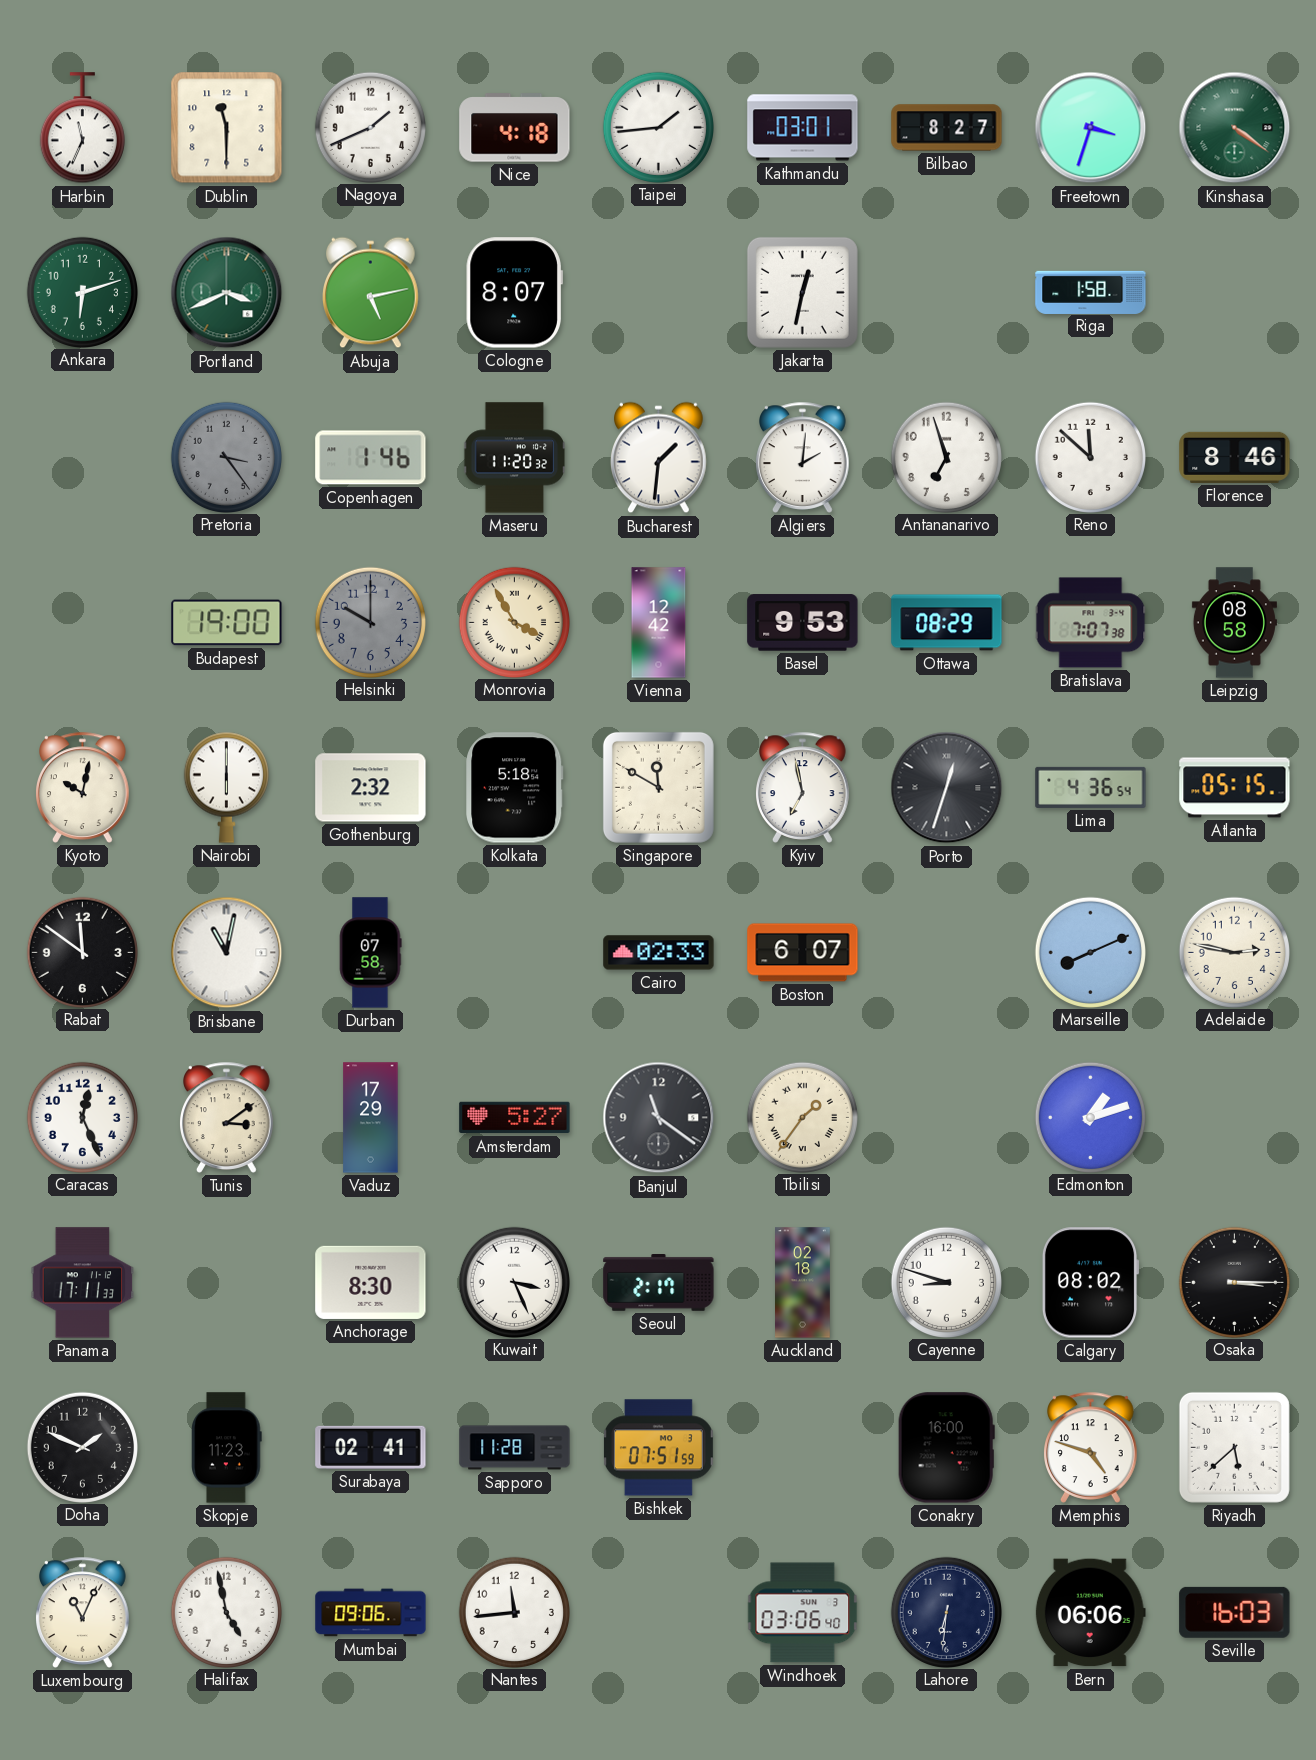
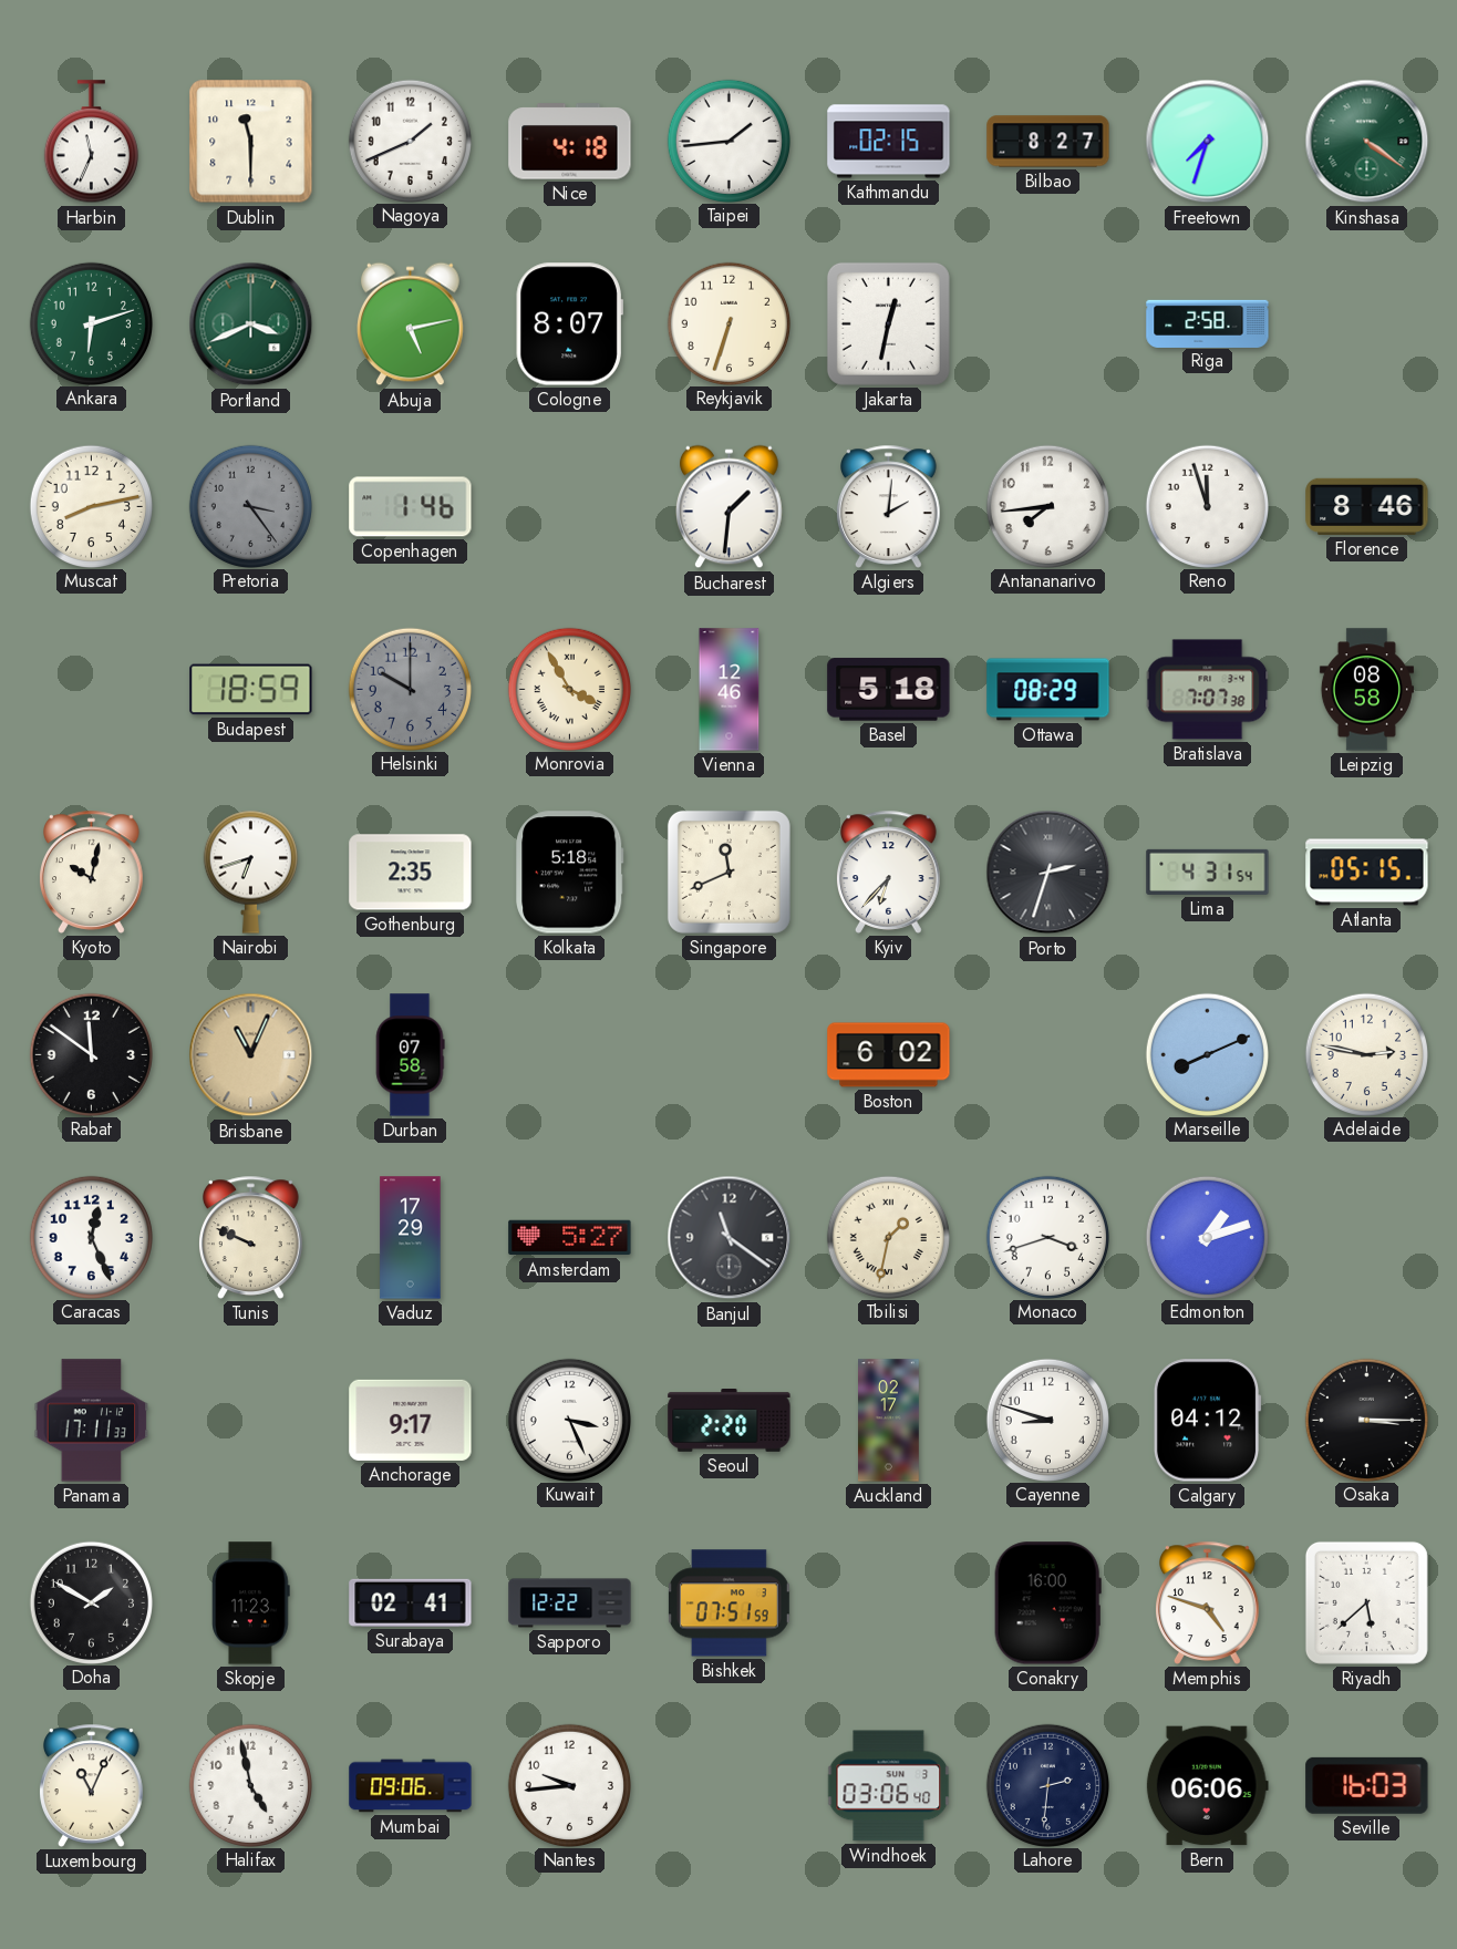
Kathmandu: 03:01 -> 02:15 (889, 142)
Freetown: 3:33 -> 7:33 (1208, 142)
Reykjavik: none -> 6:33 (728, 323)
Riga: 1:58 -> 2:58 (1208, 323)
Muscat: none -> 8:13 (91, 506)
Maseru: 11:20 -> none (515, 458)
Antananarivo: 6:57 -> 7:44 (1047, 506)
Reno: 11:52 -> 11:57 (1207, 506)
Budapest: 19:00 -> 18:59 (251, 690)
Vienna: 12:42 -> 12:46 (730, 690)
Basel: 9:53 -> 5:18 (889, 690)
Nairobi: 6:00 -> 6:42 (250, 872)
Gothenburg: 2:32 -> 2:35 (411, 873)
Singapore: 11:50 -> 11:41 (728, 872)
Kyiv: 6:58 -> 6:37 (889, 872)
Porto: 12:33 -> 2:33 (1048, 873)
Lima: 4:36 -> 4:31 (1208, 872)
Brisbane: 11:02 -> 11:04 (251, 1055)
Brisbane dial: white -> champagne (251, 1055)
Cairo: 02:33 -> none (659, 953)
Boston: 6:07 -> 6:02 (889, 1055)
Tunis: 3:09 -> 9:49 (251, 1237)
Tbilisi: 1:36 -> 1:32 (888, 1237)
Monaco: none -> 3:42 (1047, 1237)
Anchorage: 8:30 -> 9:17 (411, 1420)
Seoul: 2:17 -> 2:20 (730, 1421)
Auckland: 02:18 -> 02:17 (889, 1421)
Calgary: 08:02 -> 04:12 (1207, 1421)
Doha: 1:49 -> 1:50 (91, 1602)
Sapporo: 11:28 -> 12:22 (570, 1603)
Nantes: 11:44 -> 9:44 (569, 1785)
Lahore: 6:31 -> 2:31 (1047, 1785)
